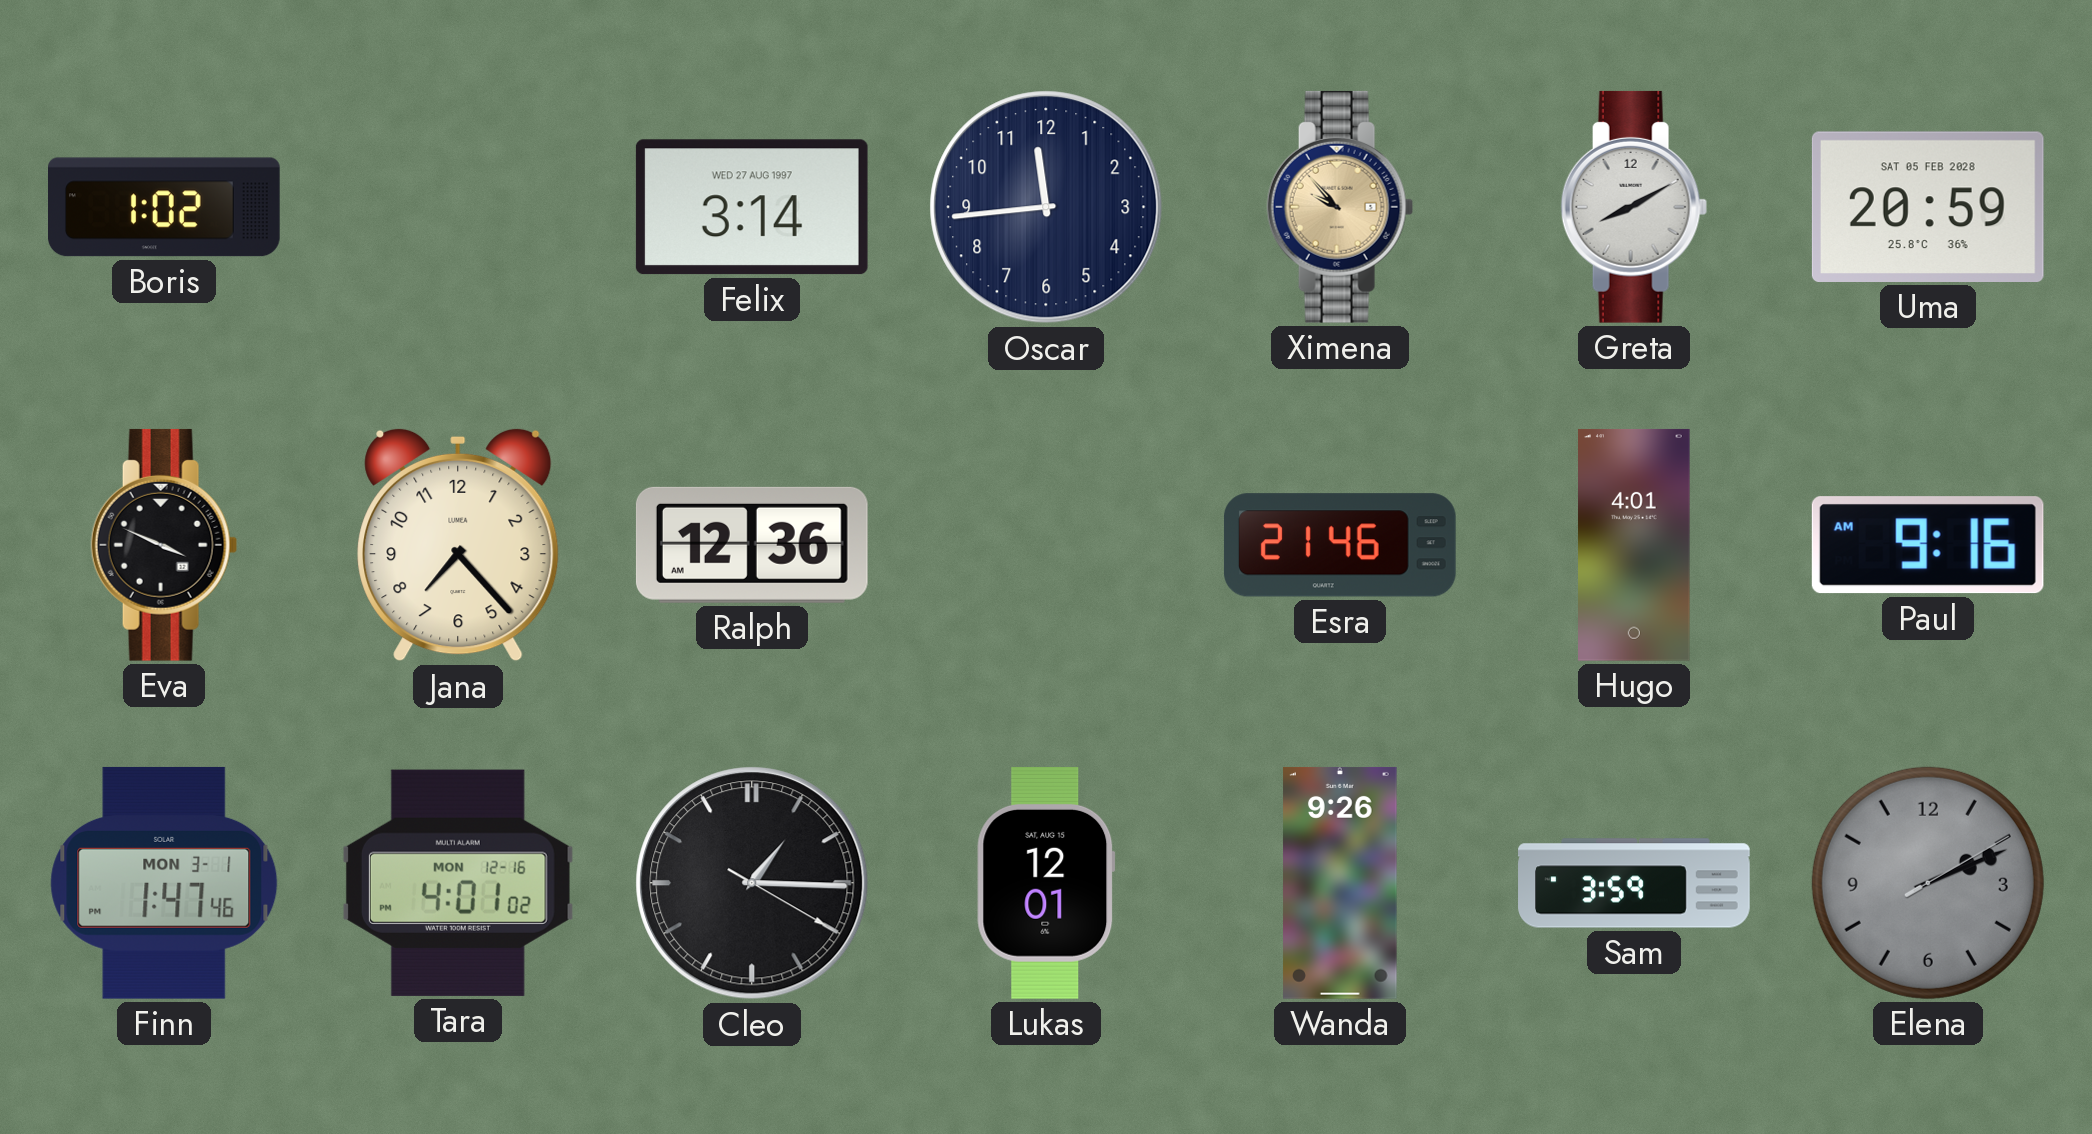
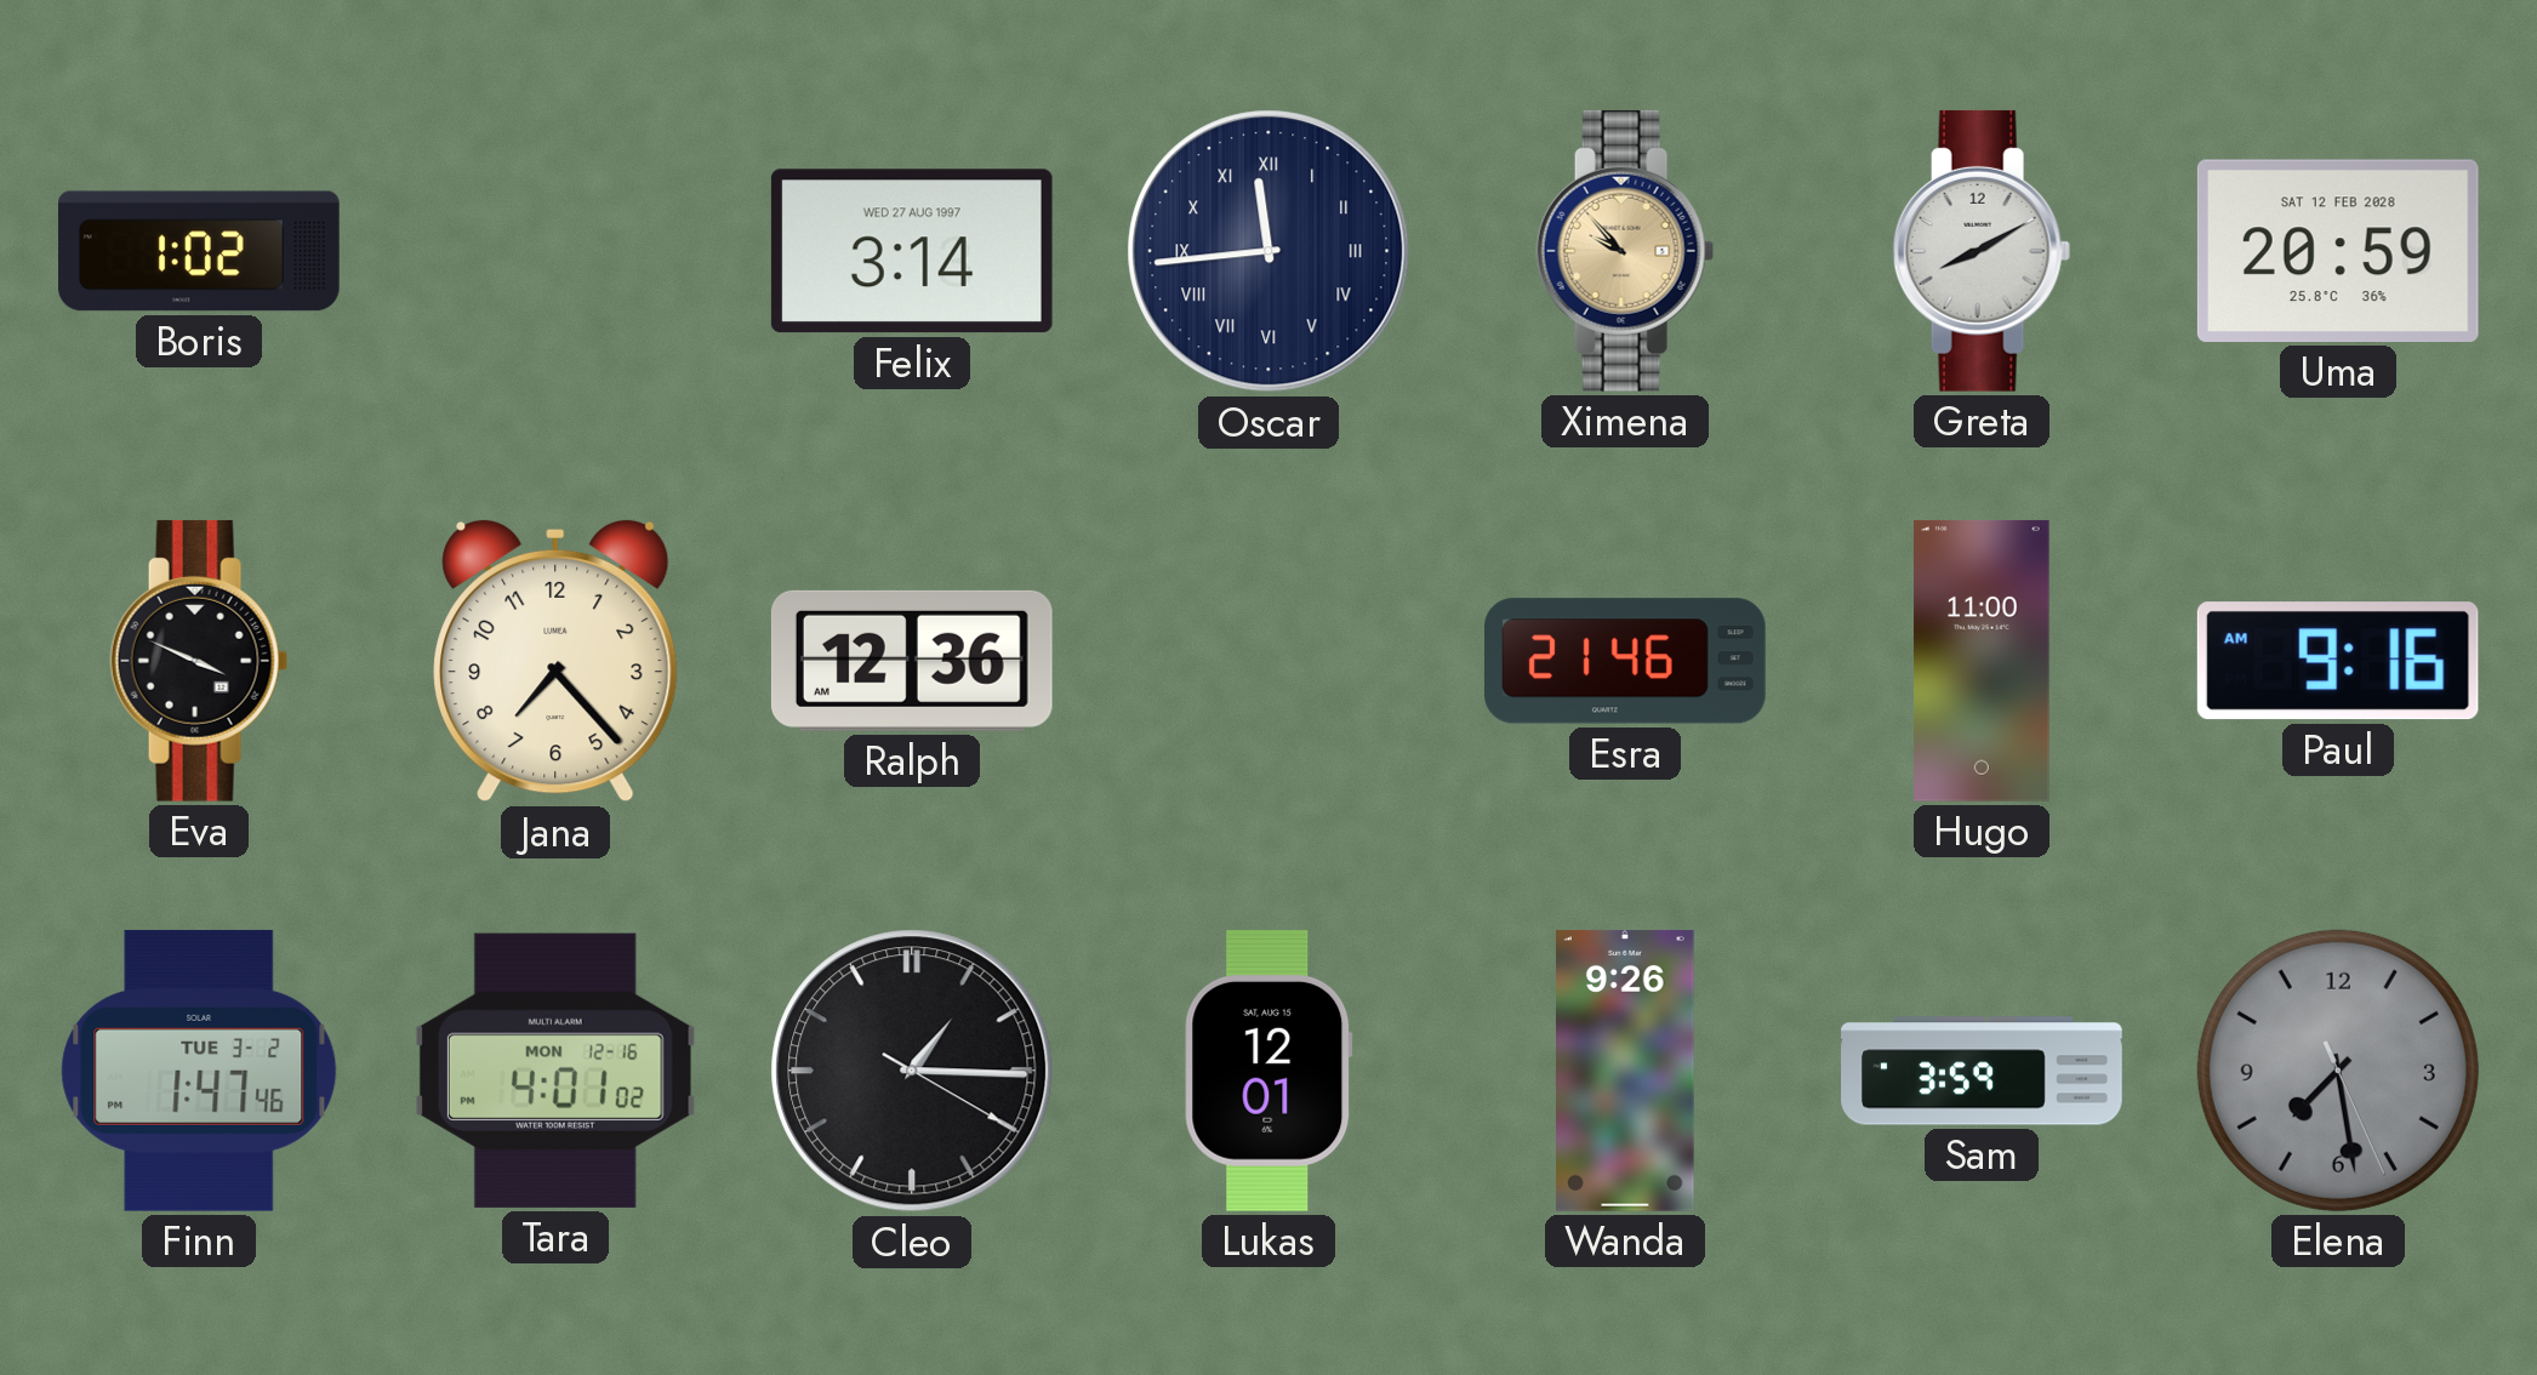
Oscar numerals: Arabic -> Roman (1269, 251)
Uma date: SAT 05 FEB 2028 -> SAT 12 FEB 2028 (2338, 251)
Hugo: 4:01 -> 11:00 (1982, 661)
Finn date: MON 3-1 -> TUE 3-2 (199, 1071)
Elena: 2:11 -> 7:28 (2338, 1071)
